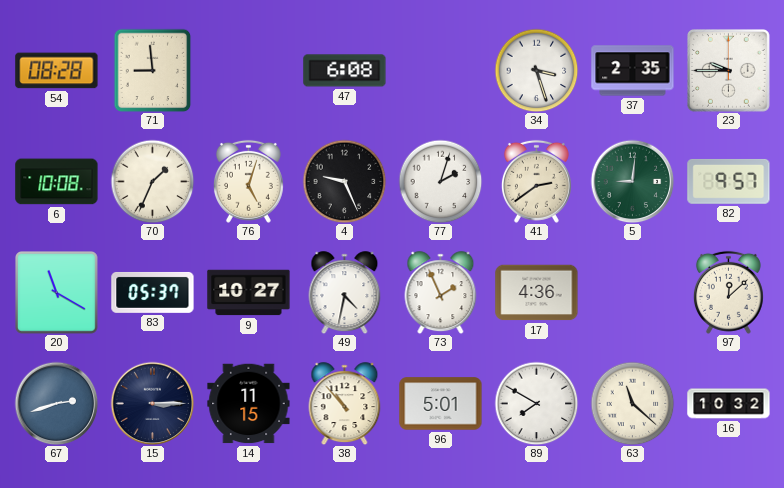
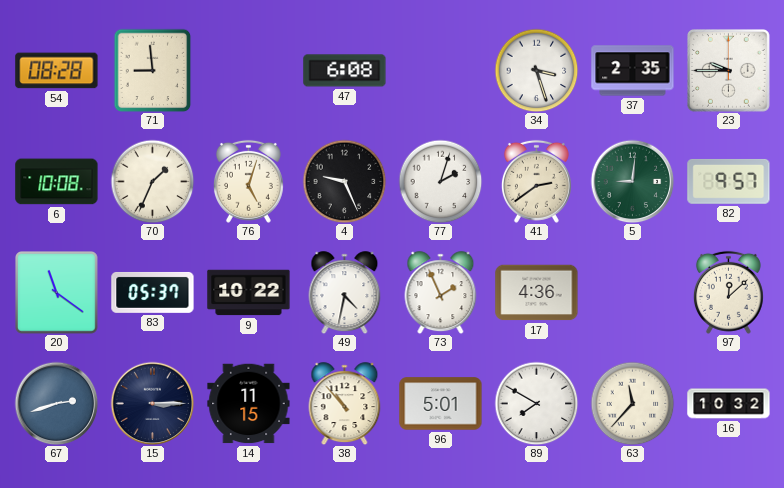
20: 11:20 -> 11:21 (57, 293)
9: 10:27 -> 10:22 (249, 293)
63: 11:22 -> 11:37 (632, 403)
